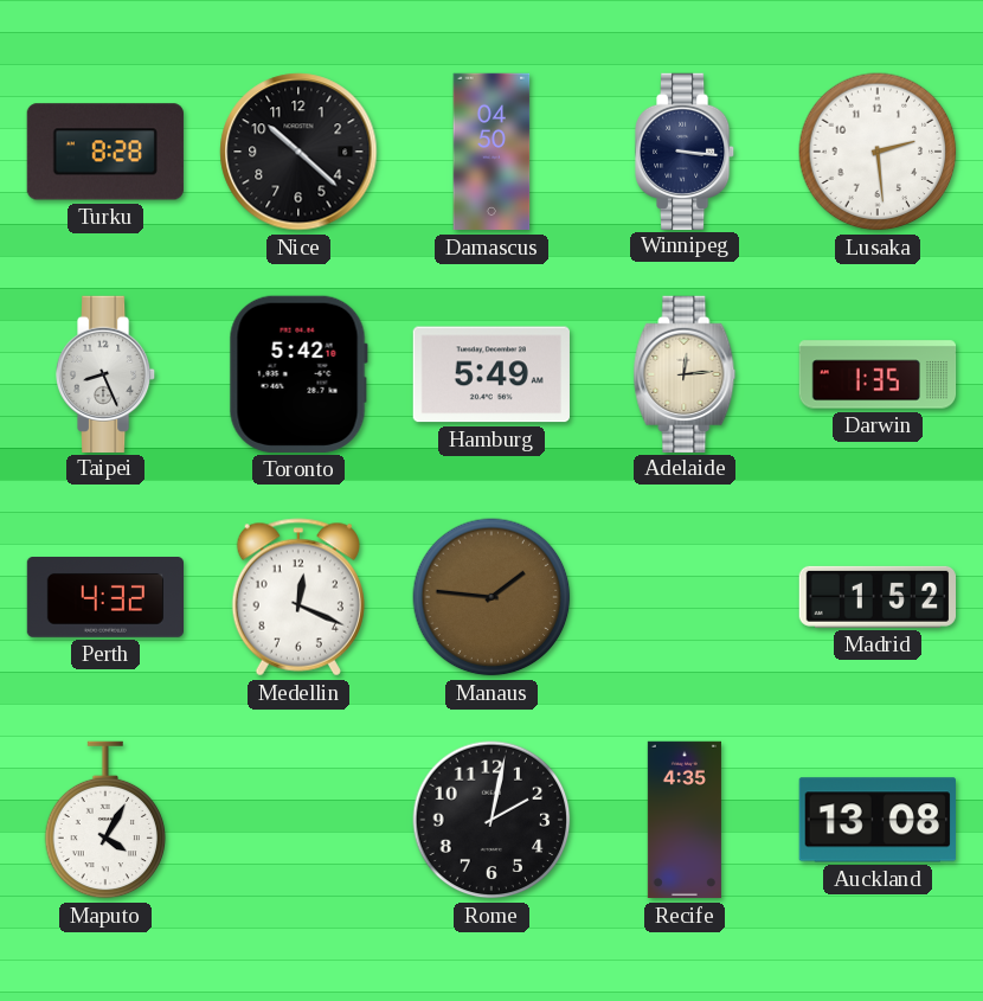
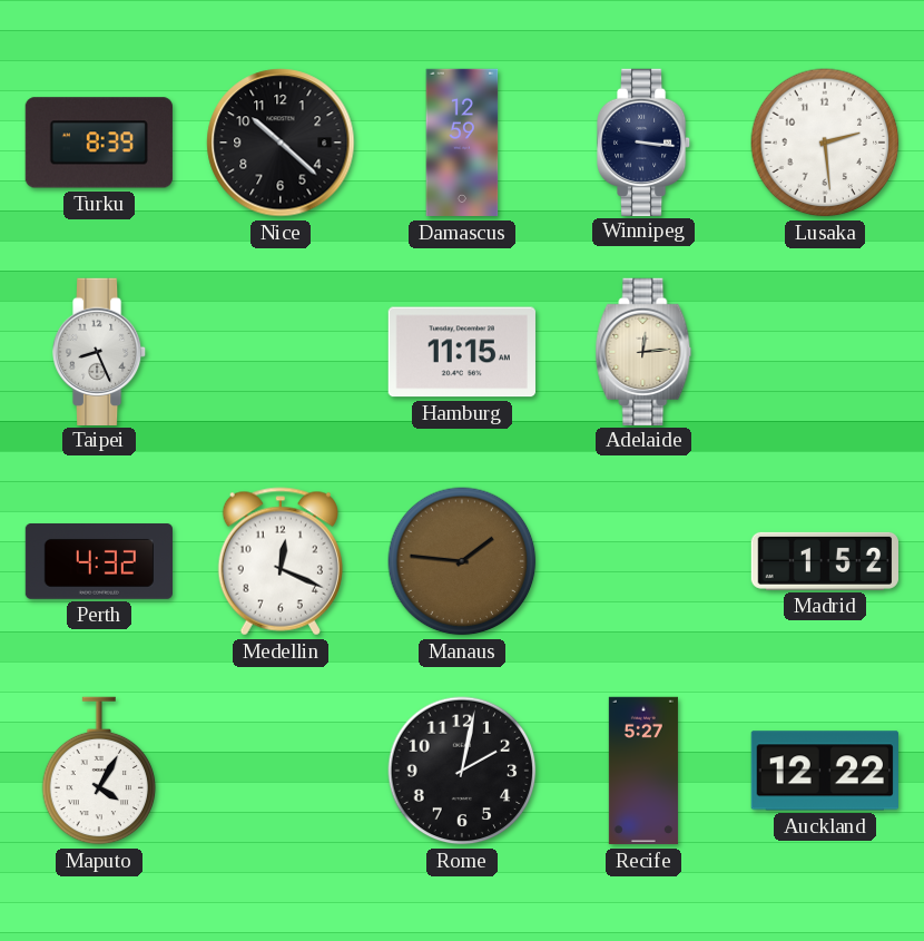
Turku: 8:28 -> 8:39 (99, 143)
Damascus: 04:50 -> 12:59 (462, 143)
Toronto: 5:42 -> none (298, 374)
Hamburg: 5:49 -> 11:15 (462, 352)
Darwin: 1:35 -> none (878, 374)
Recife: 4:35 -> 5:27 (643, 771)
Auckland: 13:08 -> 12:22 (825, 771)
